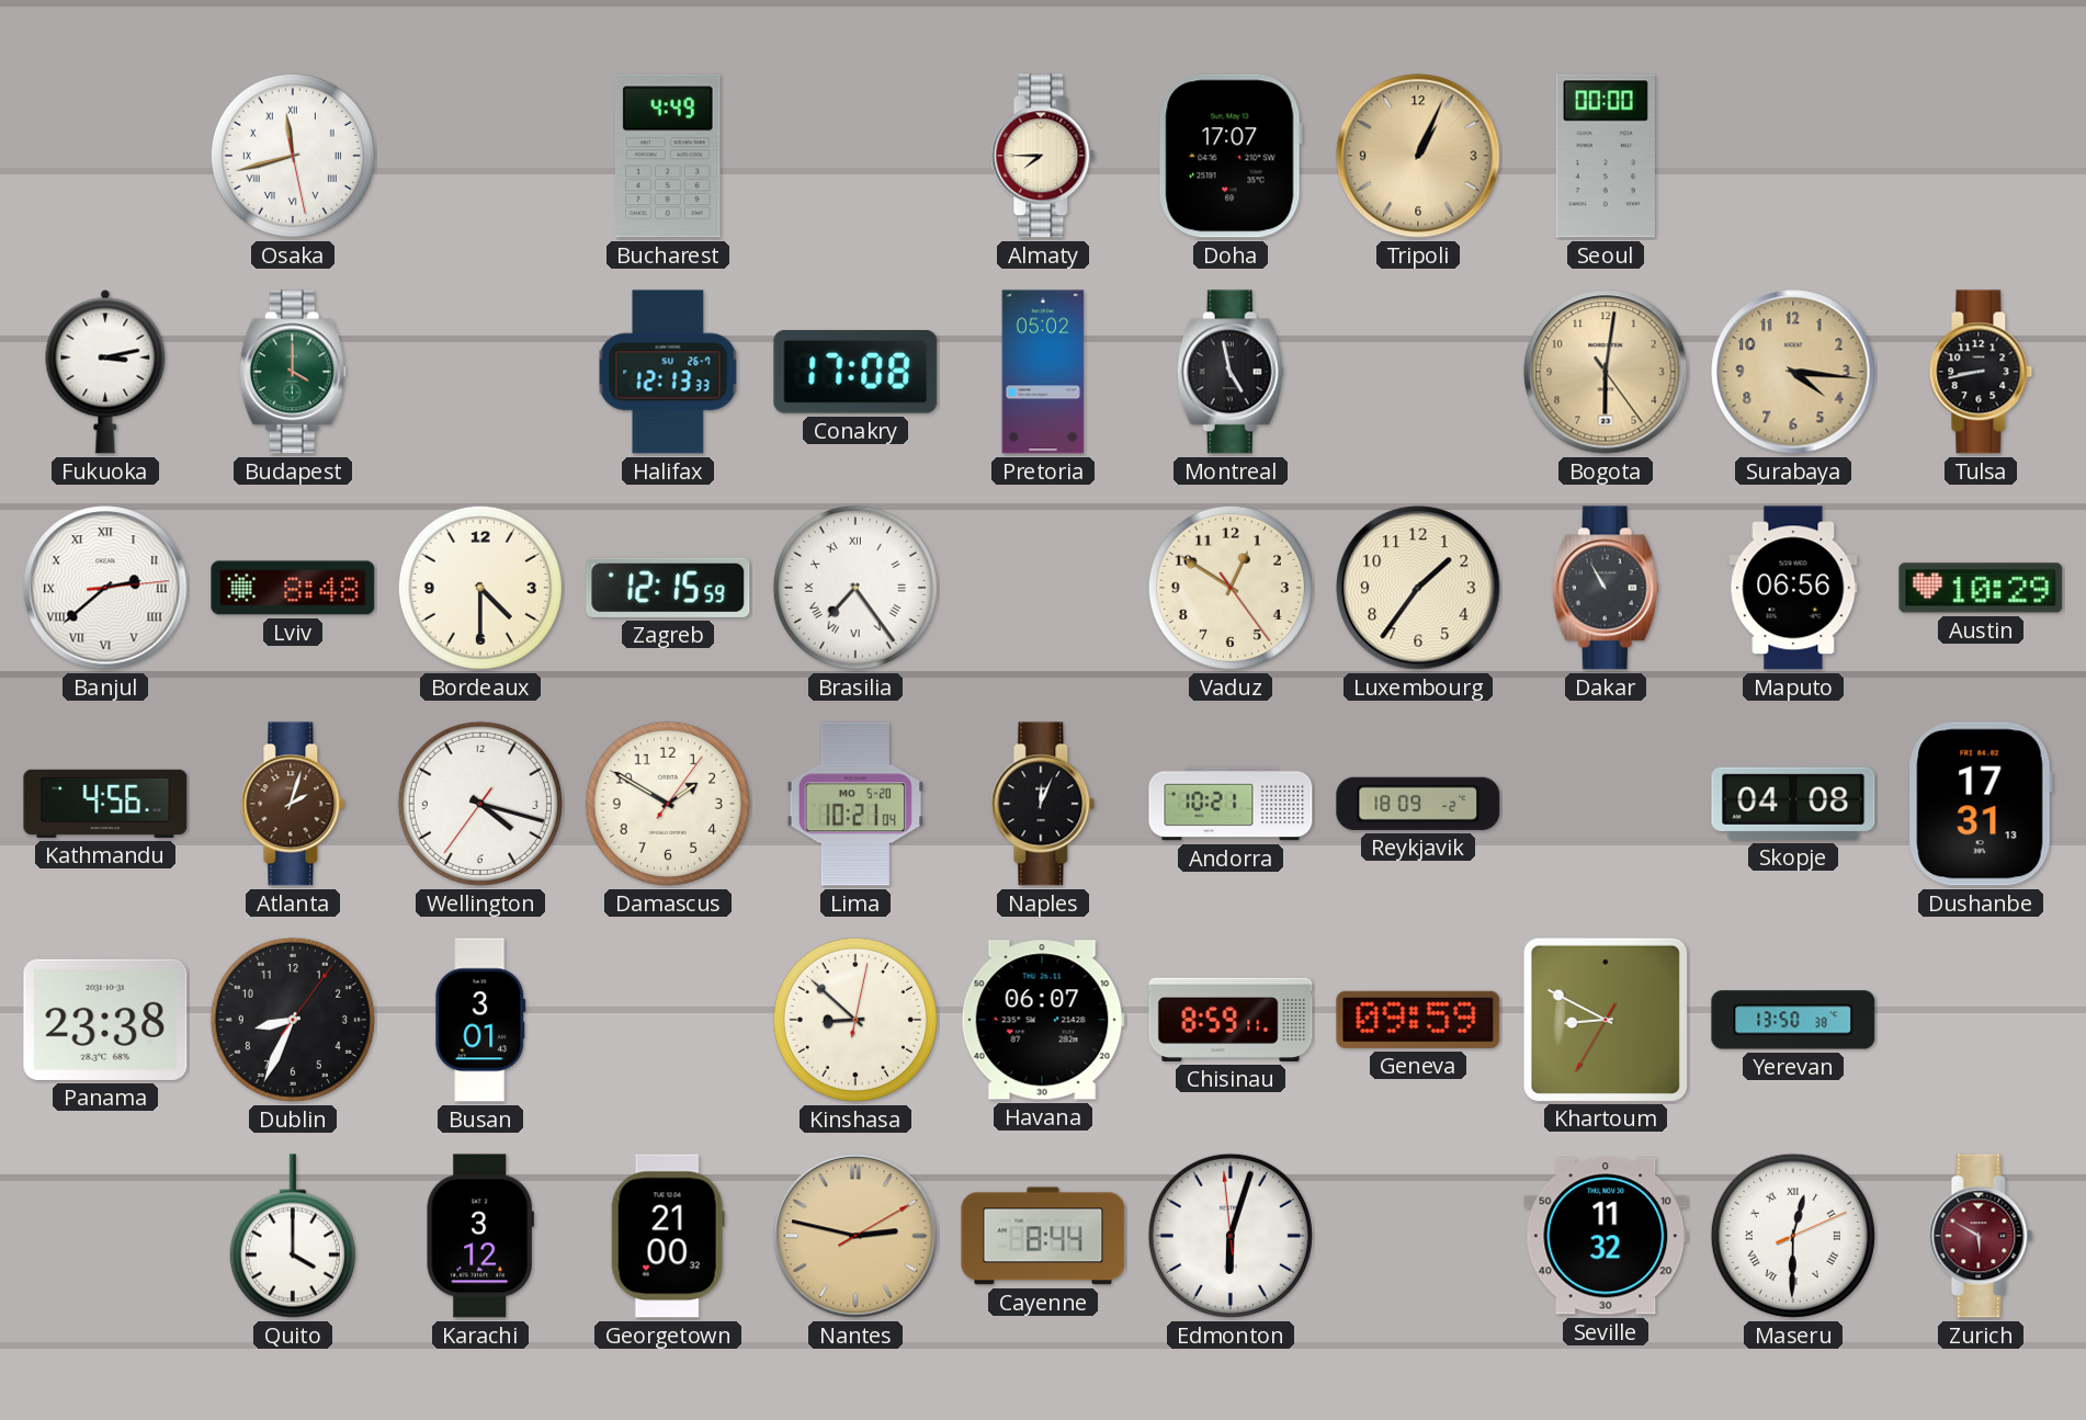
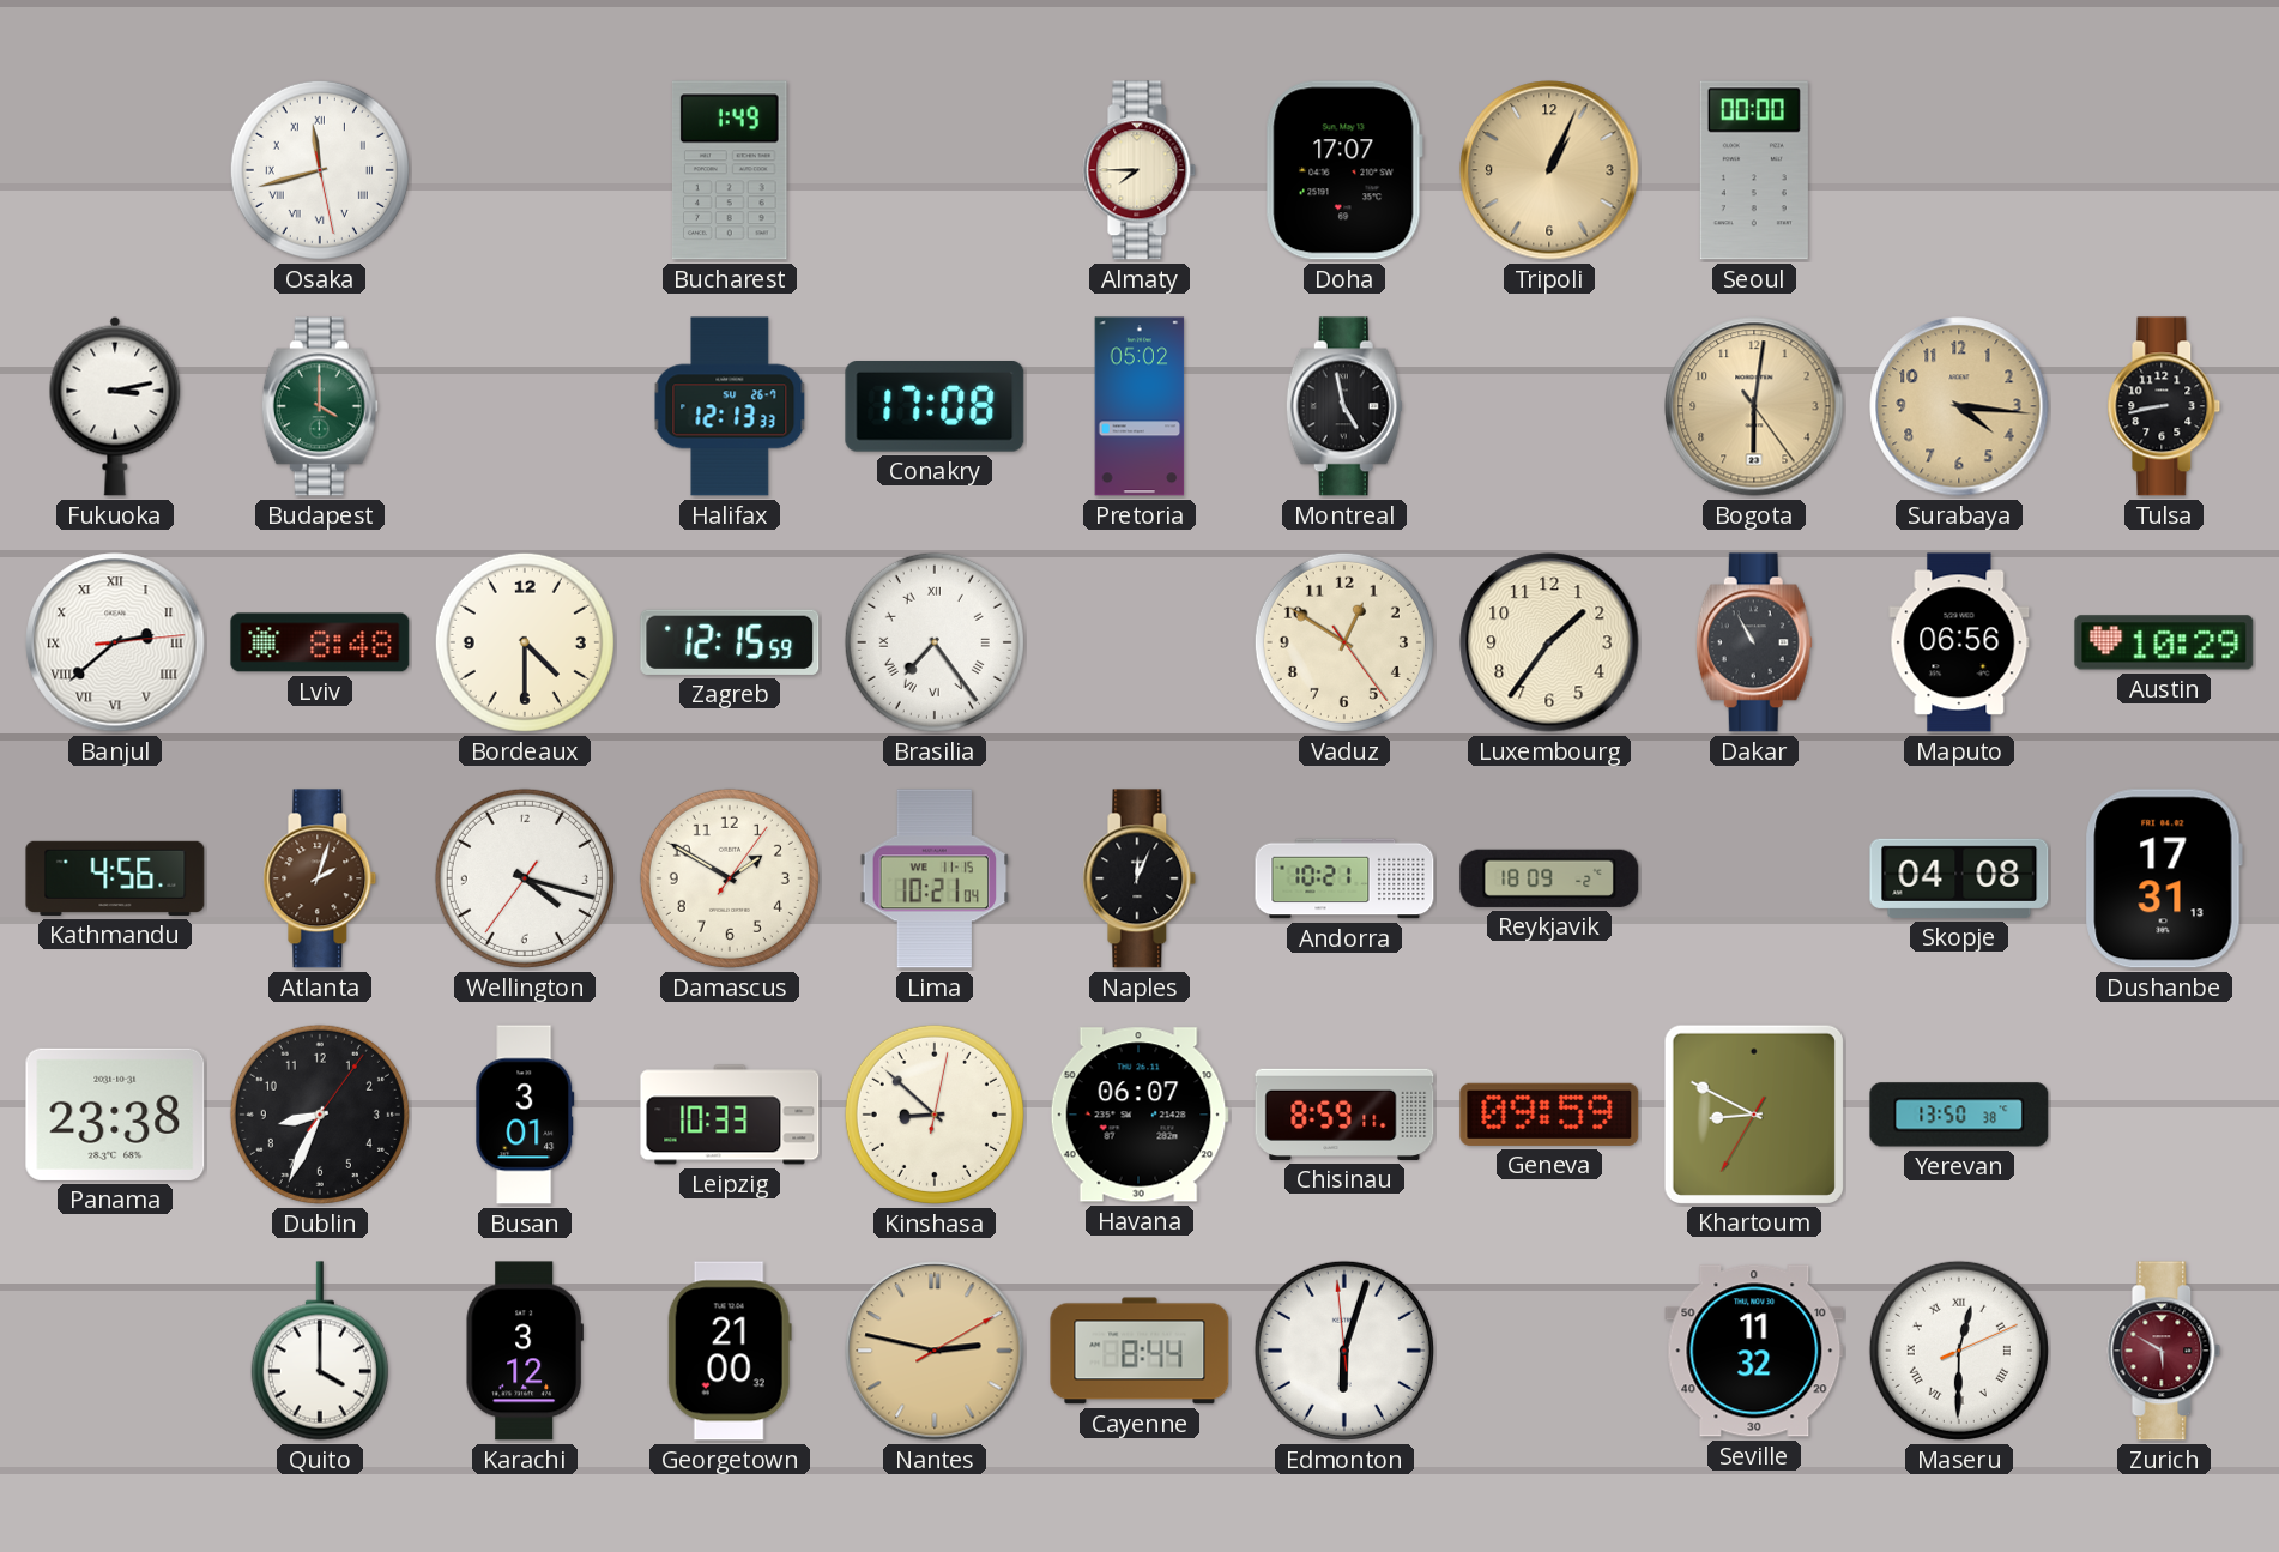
Bucharest: 4:49 -> 1:49 (730, 170)
Lima date: MO 5-20 -> WE 11-15 (935, 878)
Leipzig: none -> 10:33 (730, 1115)
